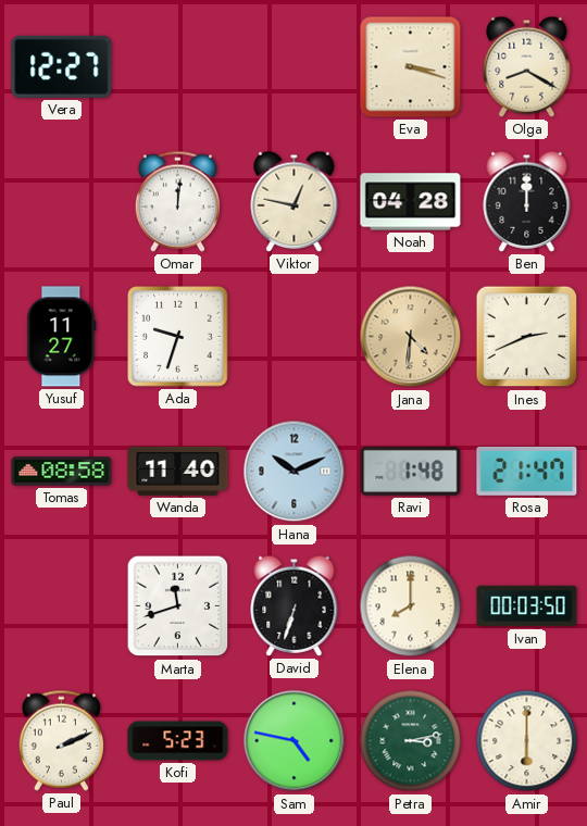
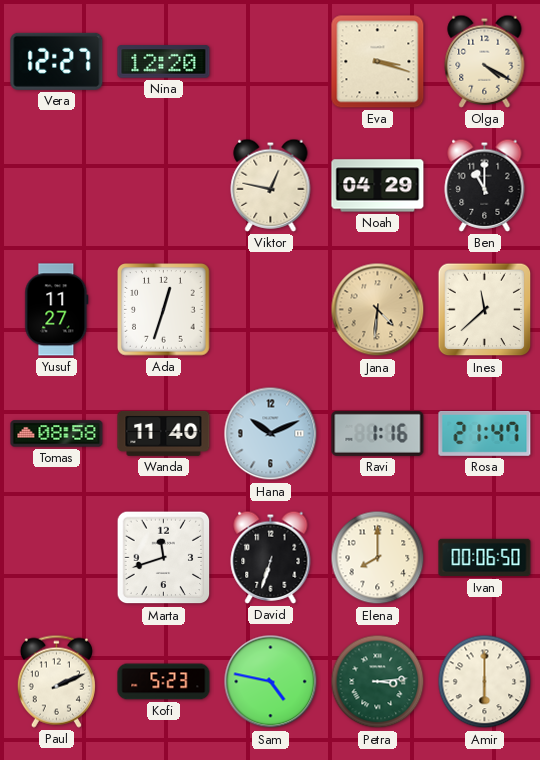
Nina: none -> 12:20 (164, 62)
Olga: 8:20 -> 4:20 (485, 61)
Omar: 12:01 -> none (177, 201)
Noah: 04:28 -> 04:29 (378, 186)
Ben: 12:00 -> 11:00 (485, 185)
Ada: 9:33 -> 12:33 (164, 310)
Ines: 2:41 -> 11:38 (485, 310)
Ravi: 1:48 -> 1:16 (378, 433)
Ivan: 00:03 -> 00:06 (485, 558)
Petra: 3:13 -> 3:14 (378, 682)
